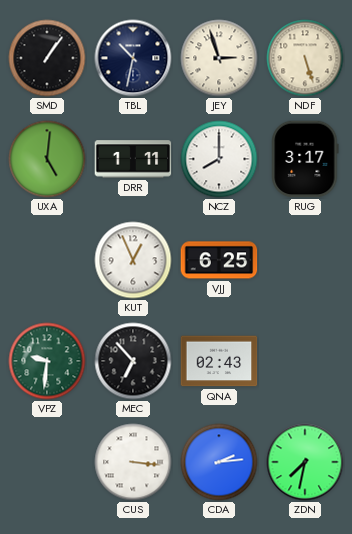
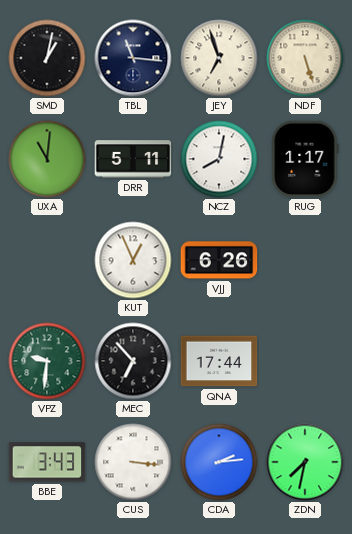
SMD: 1:06 -> 1:02 (47, 58)
TBL: 10:32 -> 11:16 (133, 58)
JEY: 2:57 -> 6:57 (219, 58)
UXA: 5:01 -> 11:01 (47, 159)
DRR: 1:11 -> 5:11 (133, 159)
NCZ: 8:00 -> 8:02 (219, 159)
RUG: 3:17 -> 1:17 (305, 159)
VJJ: 6:25 -> 6:26 (219, 260)
QNA: 02:43 -> 17:44 (219, 361)
BBE: none -> 3:43 (47, 462)
